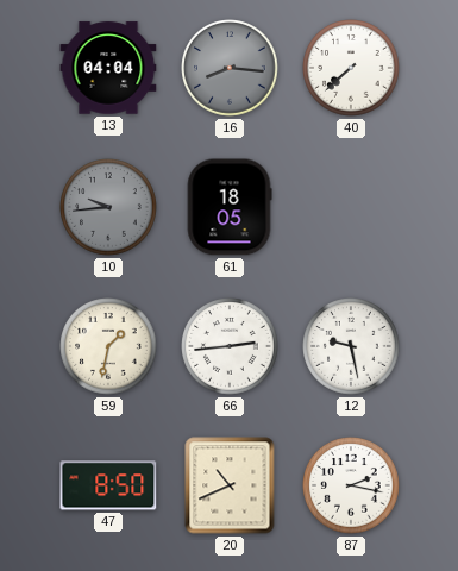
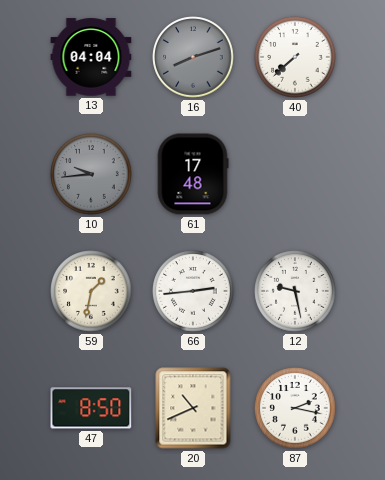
16: 8:16 -> 8:12 (193, 57)
61: 18:05 -> 17:48 (193, 174)
